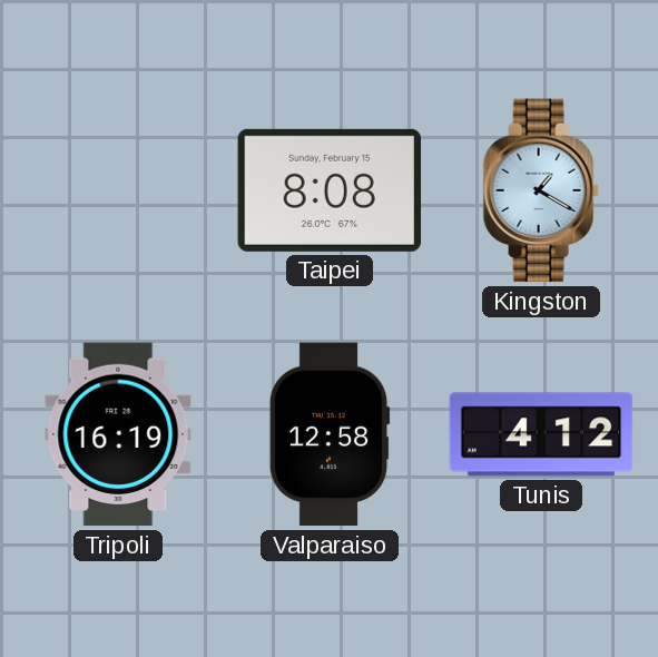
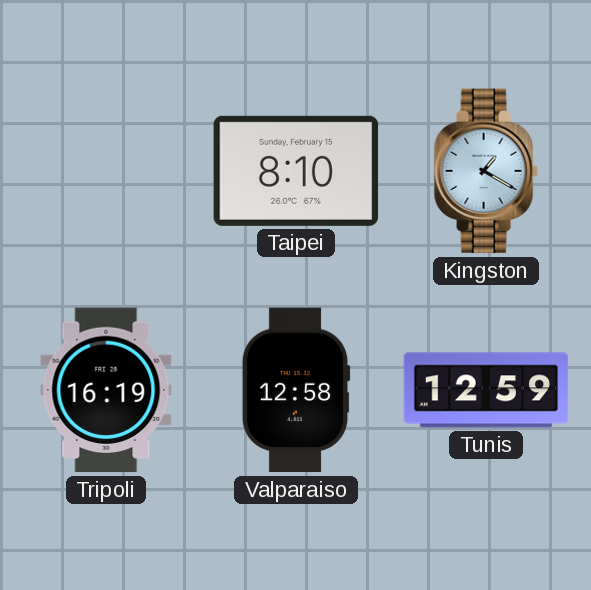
Taipei: 8:08 -> 8:10 (296, 171)
Tunis: 4:12 -> 12:59 (486, 390)
